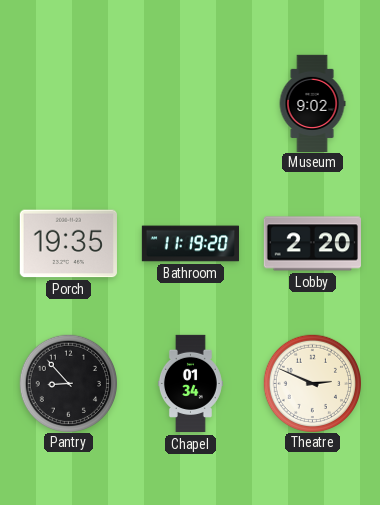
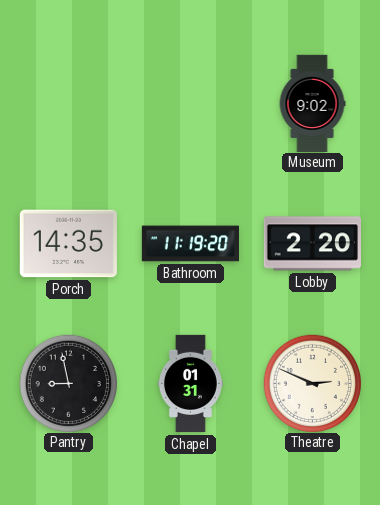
Porch: 19:35 -> 14:35 (68, 244)
Pantry: 8:53 -> 8:58 (68, 383)
Chapel: 01:34 -> 01:31 (190, 384)
